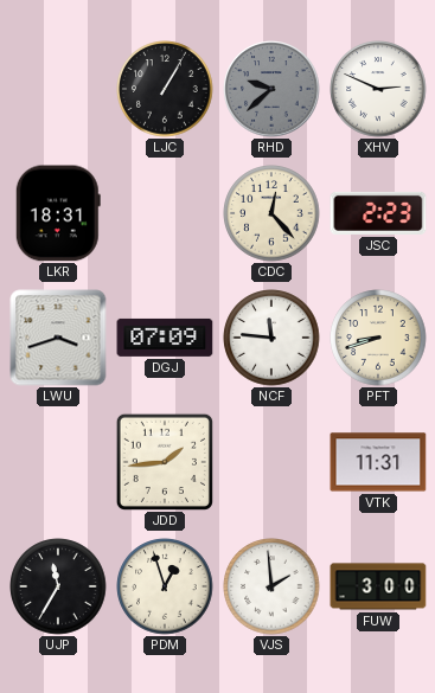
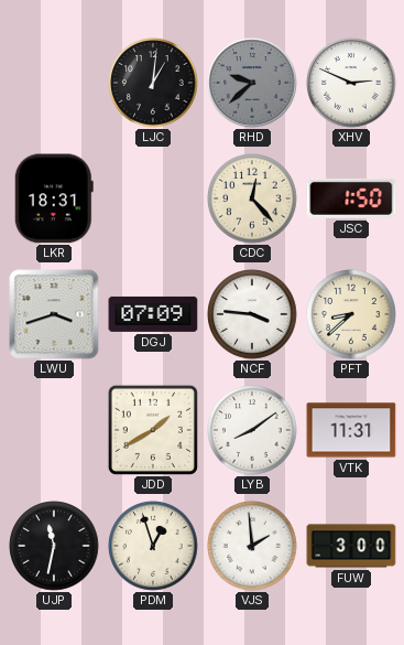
LJC: 1:05 -> 1:01 (153, 83)
JSC: 2:23 -> 1:50 (351, 198)
NCF: 11:46 -> 3:46 (252, 314)
PFT: 8:42 -> 8:38 (351, 314)
JDD: 1:44 -> 1:40 (153, 430)
LYB: none -> 8:09 (252, 430)
UJP: 11:35 -> 11:32 (54, 546)
